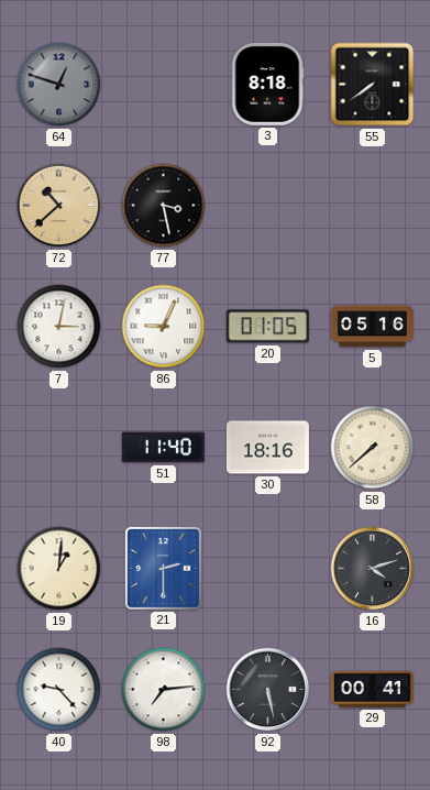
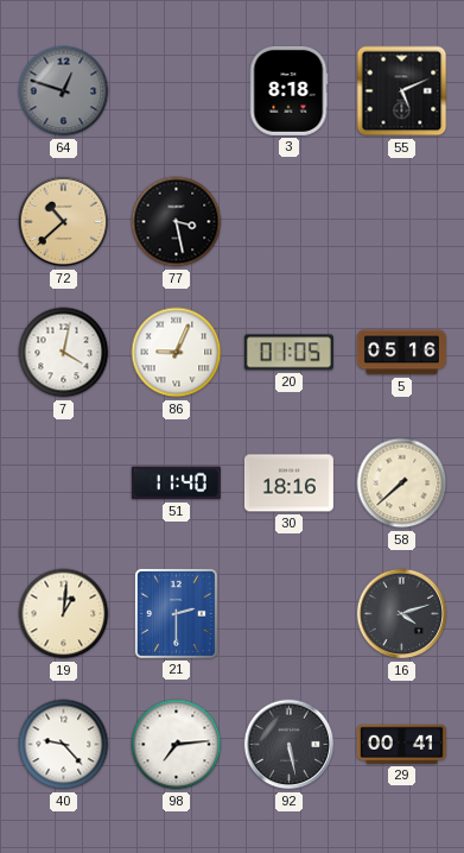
55: 7:39 -> 5:11 (402, 91)
7: 3:02 -> 4:02 (64, 353)
